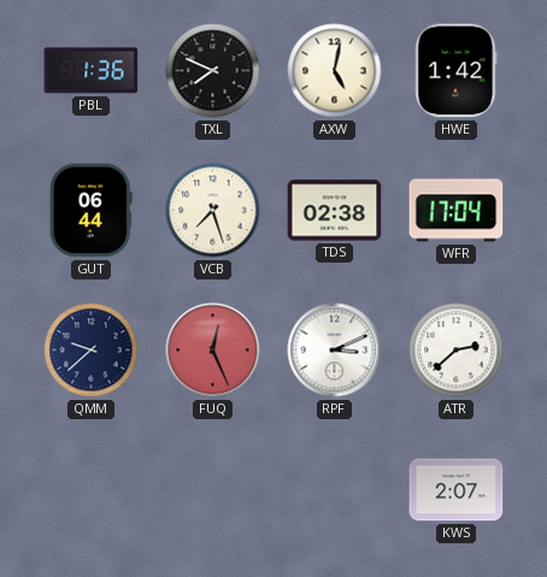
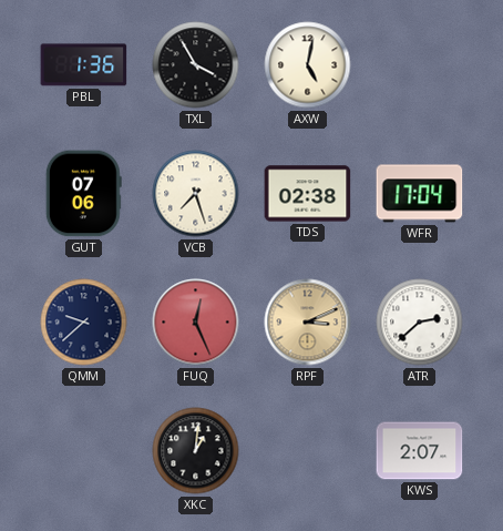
TXL: 7:49 -> 3:55 (196, 65)
HWE: 1:42 -> none (457, 71)
GUT: 06:44 -> 07:06 (83, 194)
RPF dial: white -> champagne (308, 323)
XKC: none -> 1:01 (196, 451)
